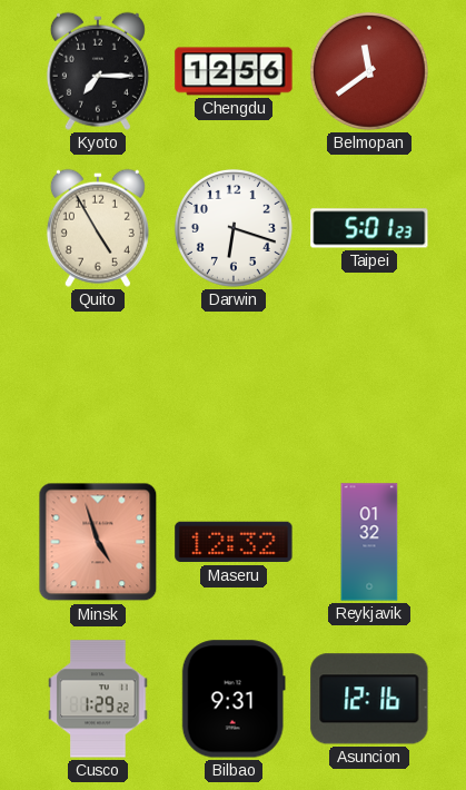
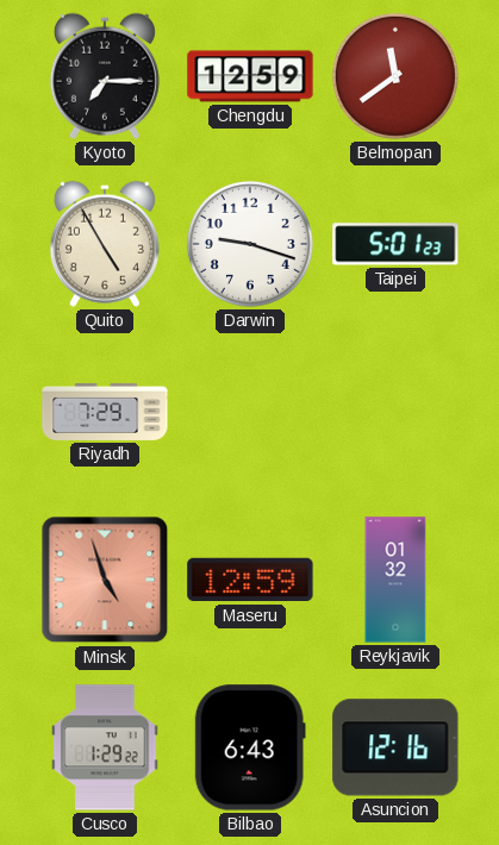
Chengdu: 12:56 -> 12:59 (250, 76)
Darwin: 6:18 -> 9:18 (250, 244)
Riyadh: none -> 7:29 (105, 412)
Maseru: 12:32 -> 12:59 (250, 580)
Bilbao: 9:31 -> 6:43 (250, 747)
